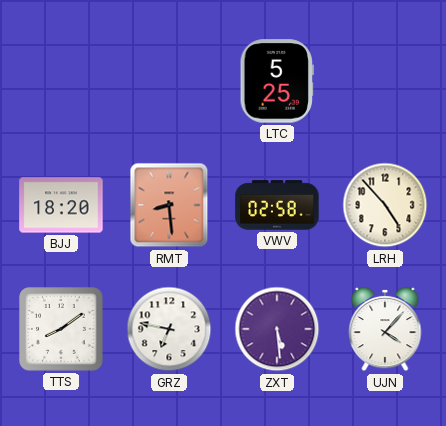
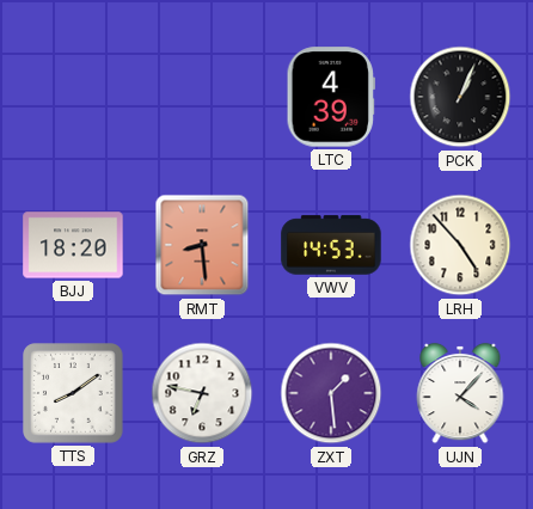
LTC: 5:25 -> 4:39 (331, 97)
PCK: none -> 1:04 (460, 97)
VWV: 02:58 -> 14:53 (331, 245)
ZXT: 5:29 -> 1:29 (331, 393)
